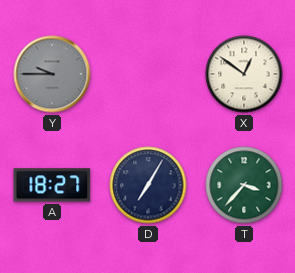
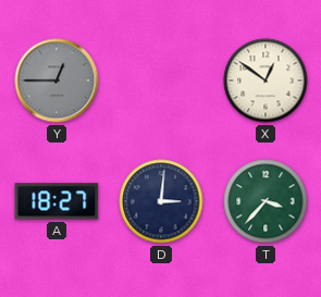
Y: 9:45 -> 12:45 (57, 81)
D: 7:05 -> 3:01 (161, 201)
